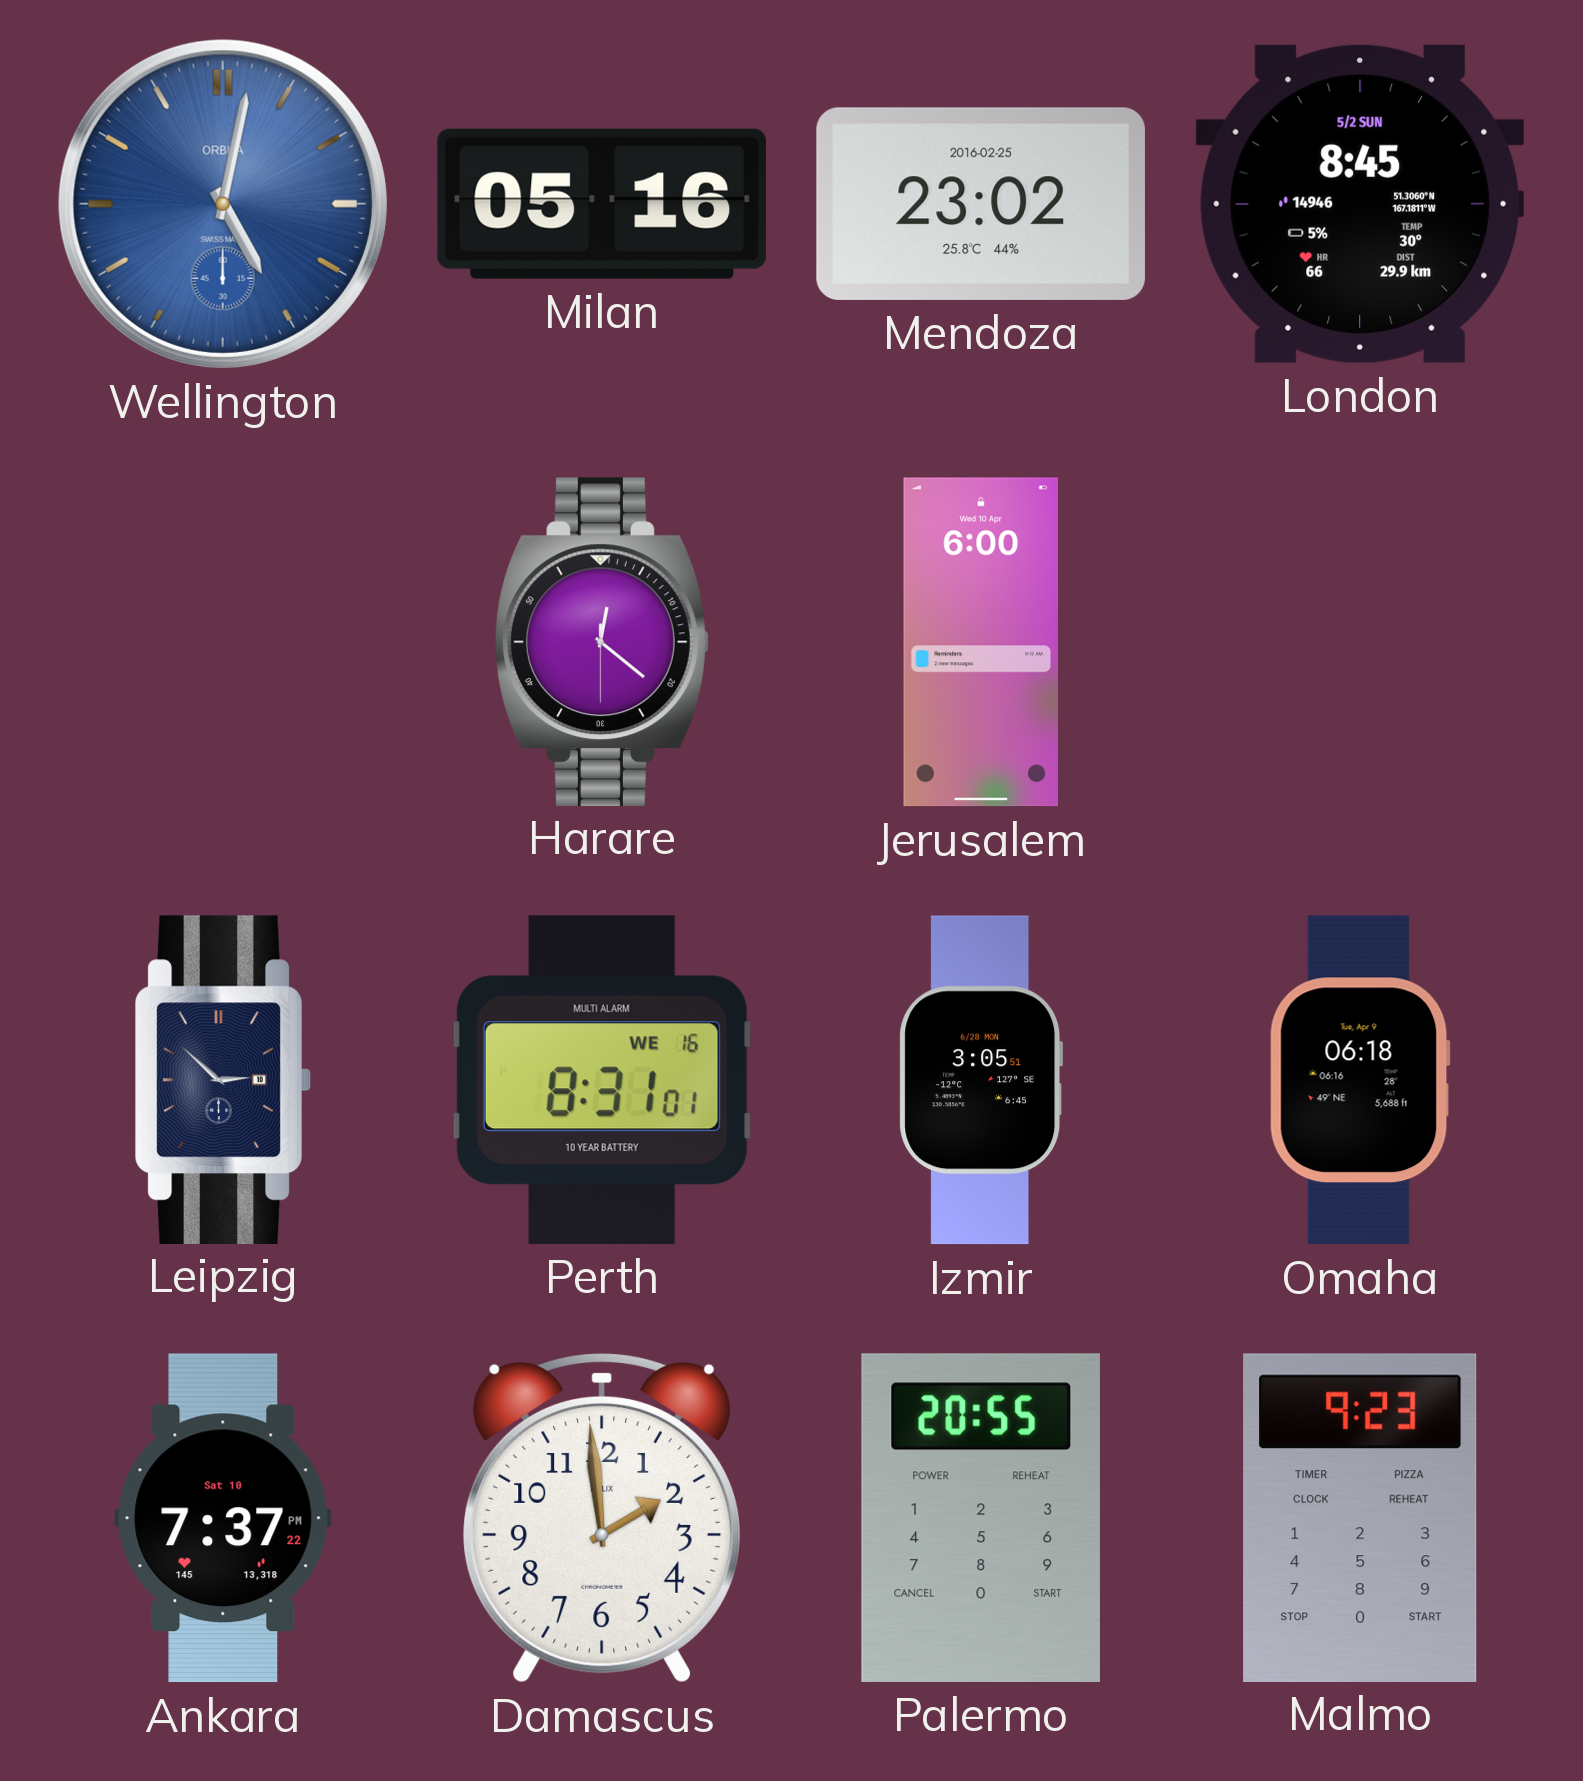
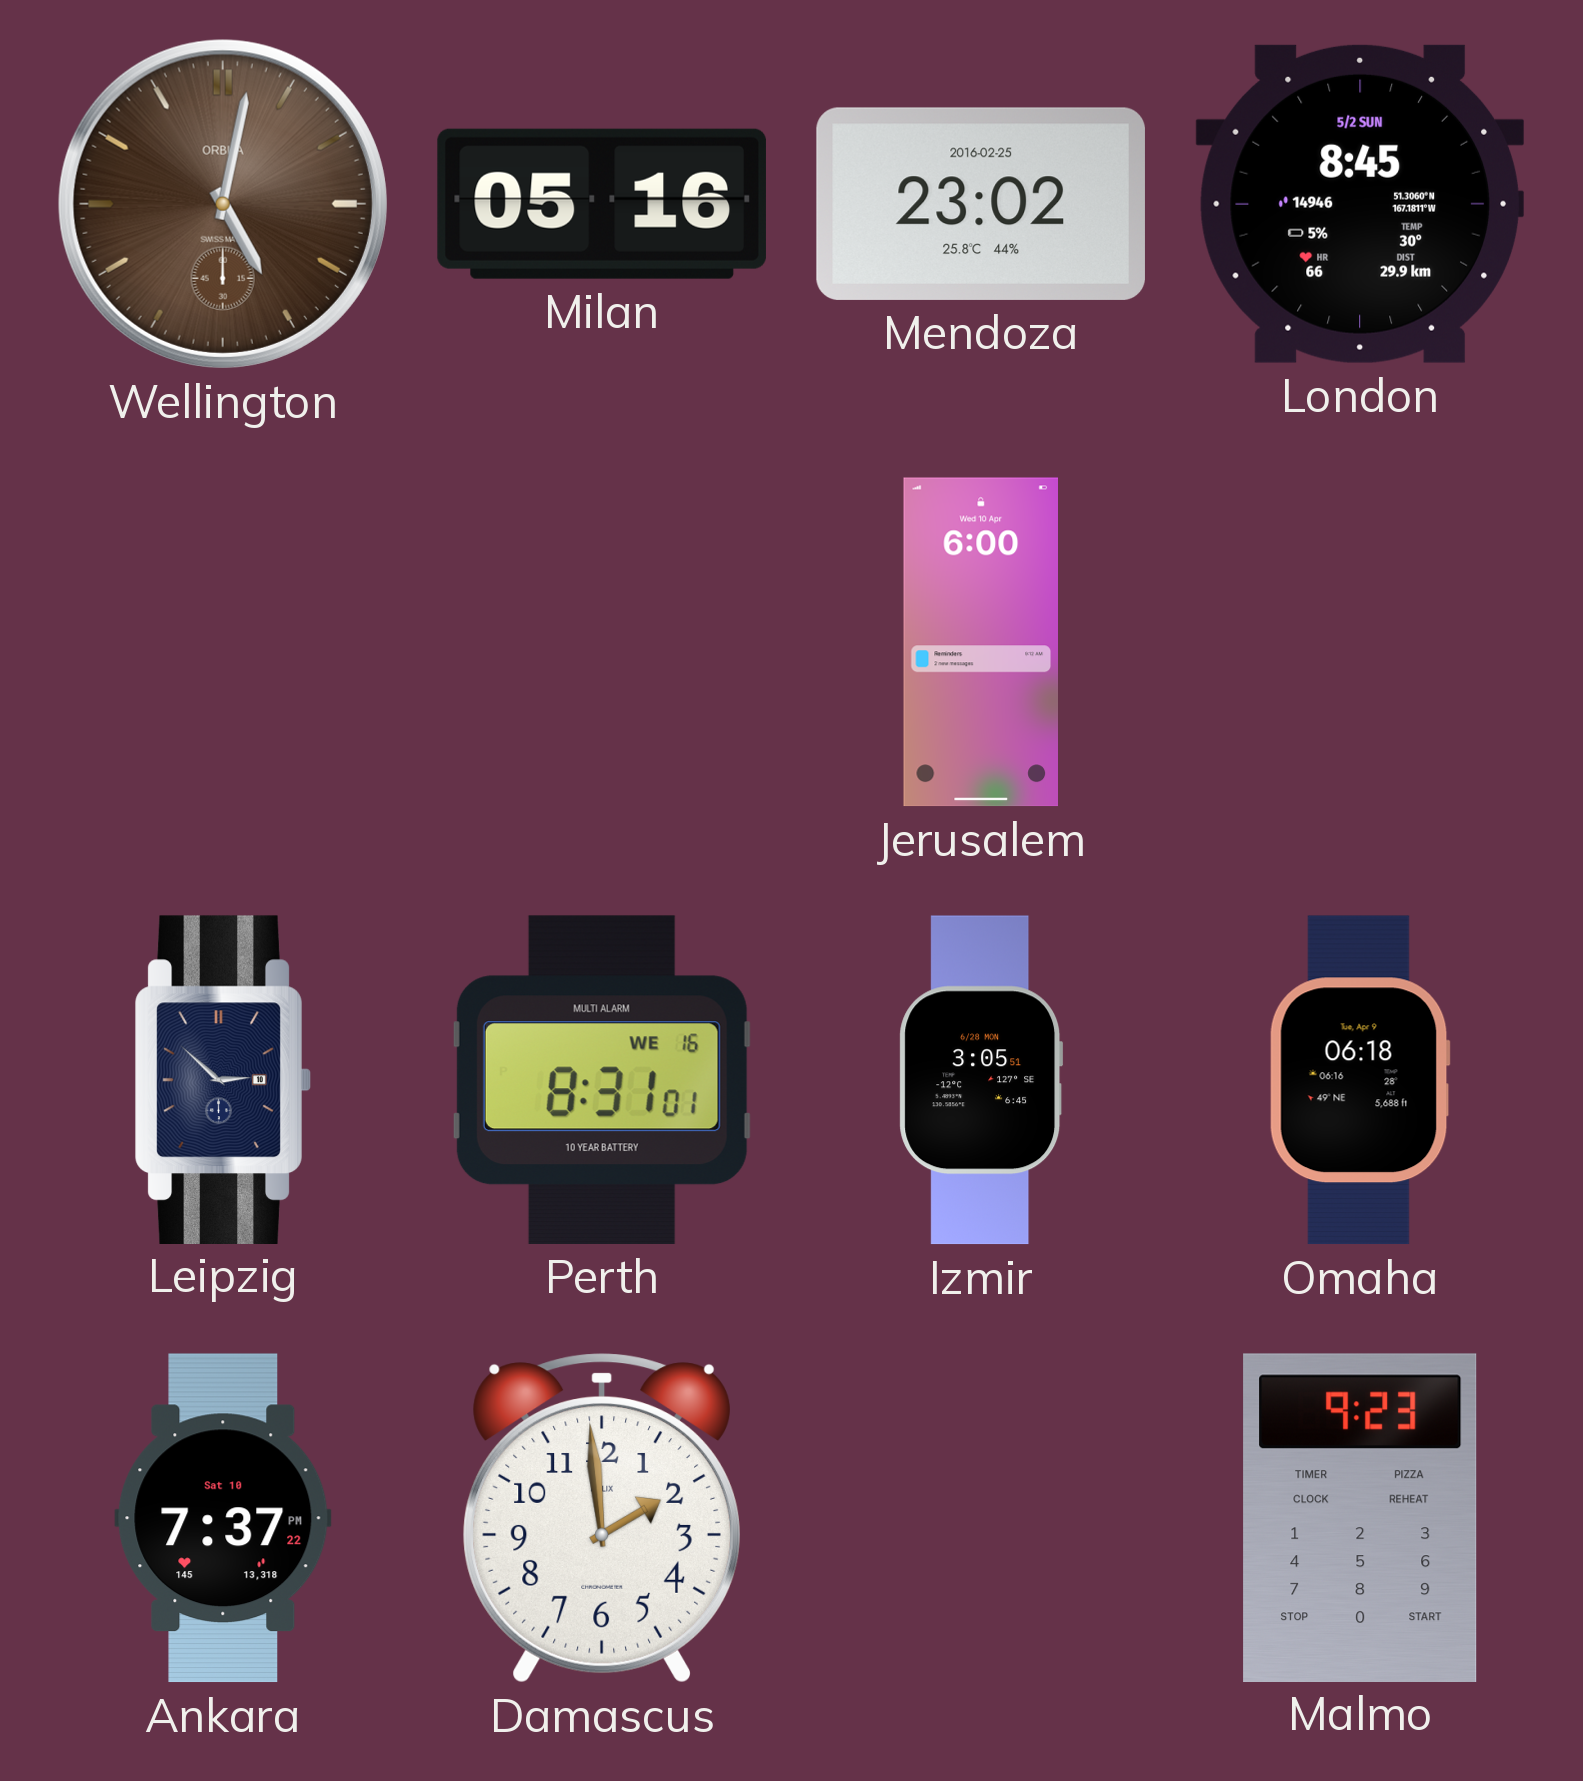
Wellington dial: blue -> brown (223, 204)
Harare: 12:21 -> none (602, 641)
Palermo: 20:55 -> none (981, 1518)
